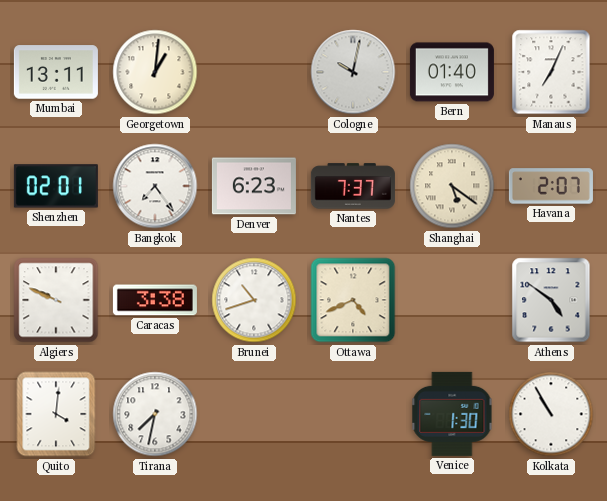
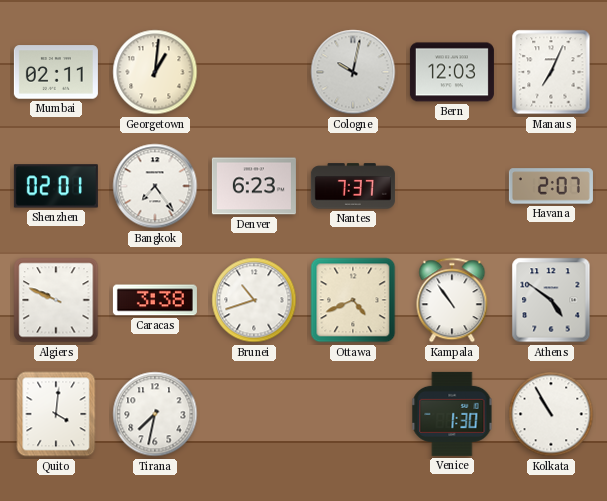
Mumbai: 13:11 -> 02:11 (56, 72)
Bern: 01:40 -> 12:03 (452, 72)
Shanghai: 5:21 -> none (452, 186)
Kampala: none -> 10:54 (452, 300)
